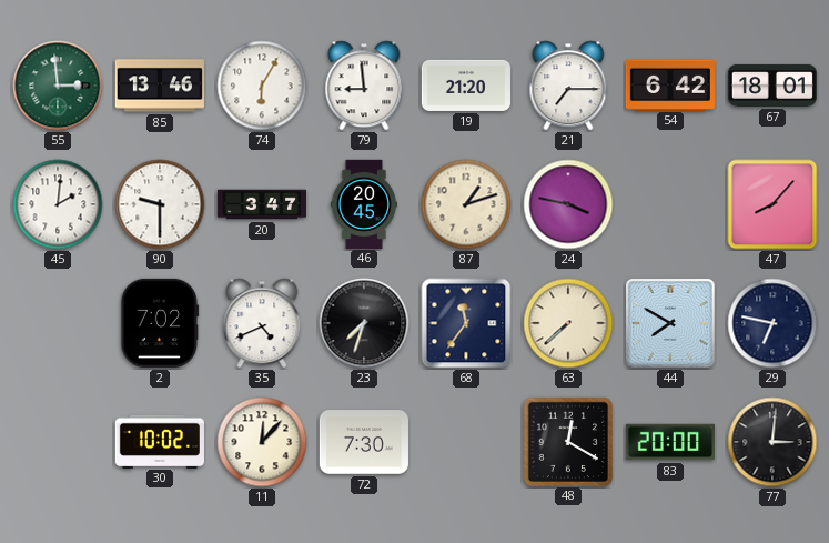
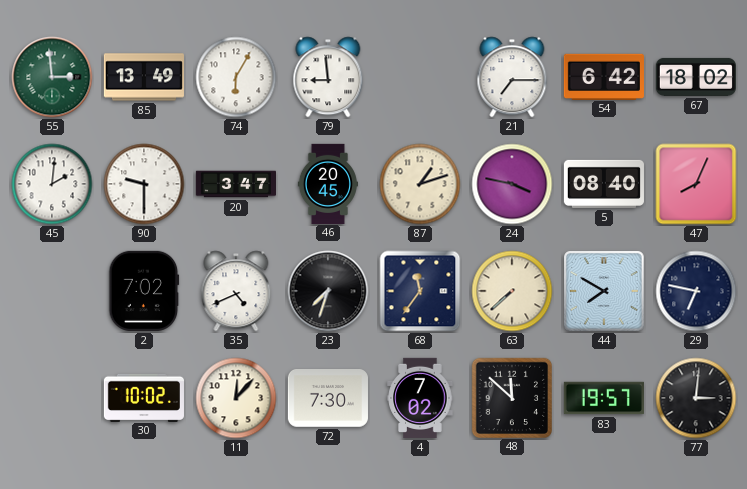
85: 13:46 -> 13:49 (144, 77)
19: 21:20 -> none (466, 86)
67: 18:01 -> 18:02 (696, 77)
5: none -> 08:40 (604, 184)
47: 8:07 -> 8:04 (696, 184)
4: none -> 7:02 (420, 398)
48: 12:20 -> 11:52 (511, 397)
83: 20:00 -> 19:57 (604, 398)
